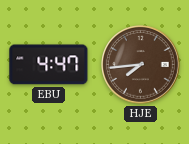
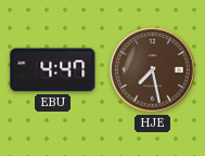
HJE: 7:44 -> 7:28 (153, 70)
